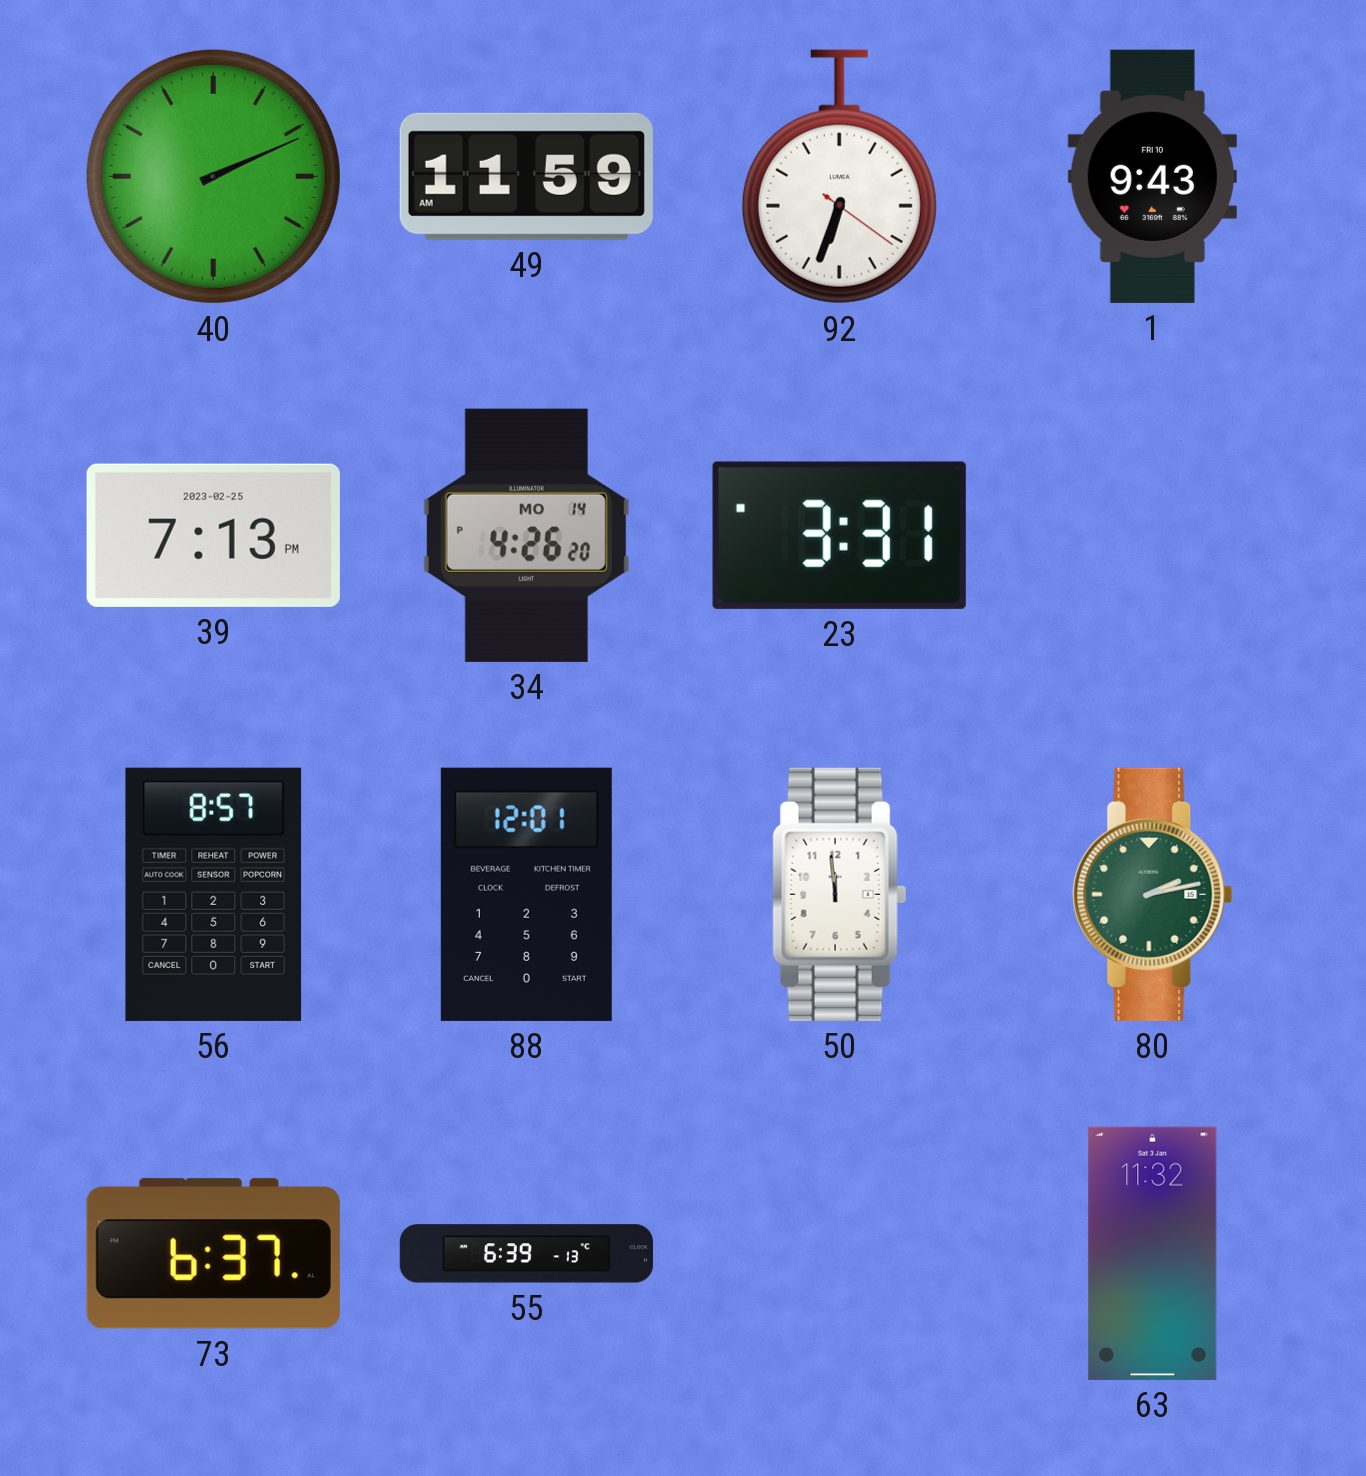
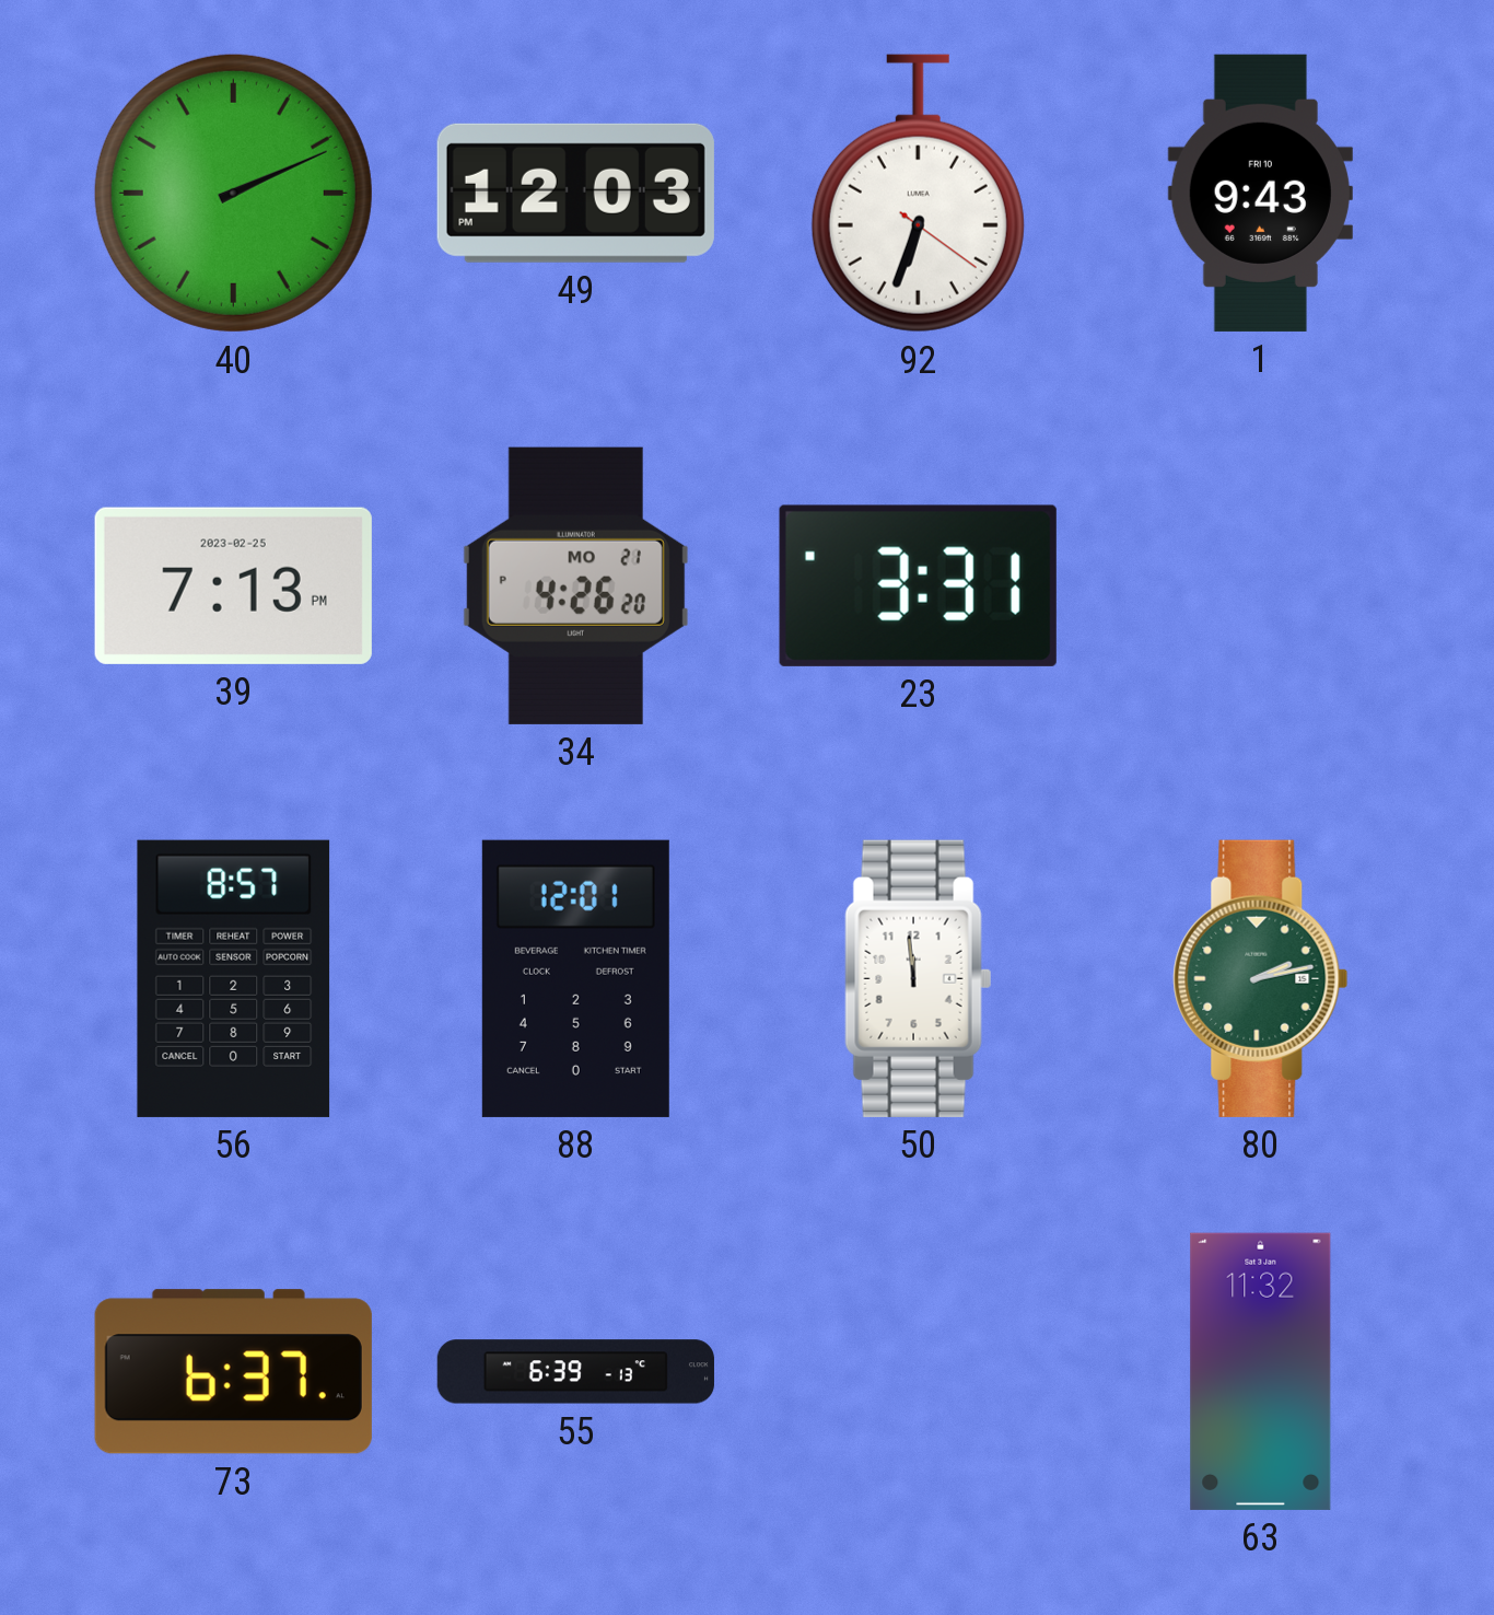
49: 11:59 -> 12:03 (575, 193)
34 date: MO 14 -> MO 21 (575, 585)
